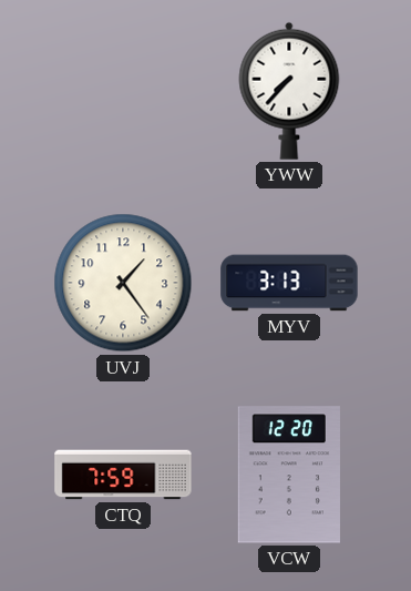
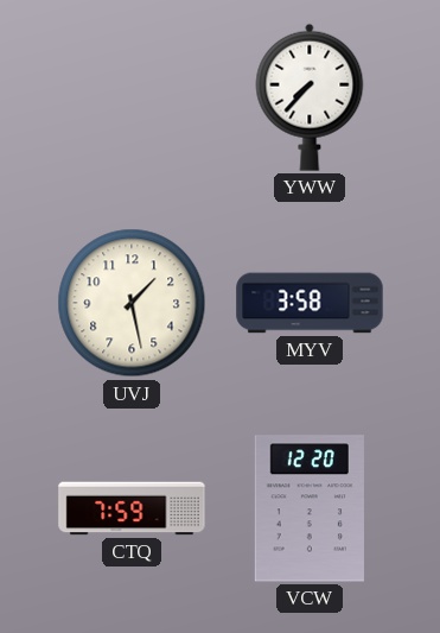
UVJ: 1:24 -> 1:28 (132, 303)
MYV: 3:13 -> 3:58 (310, 303)
